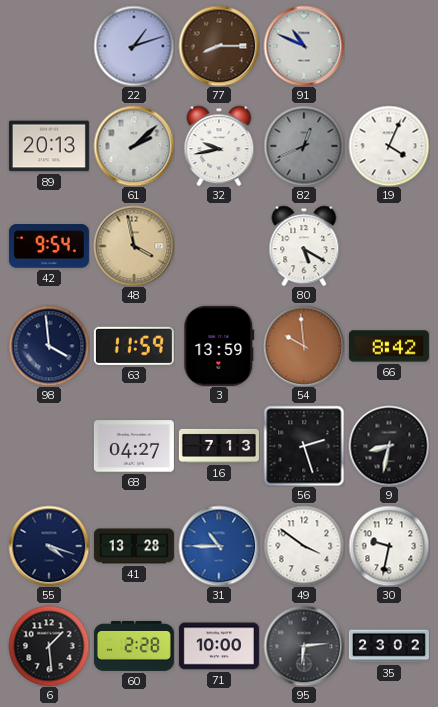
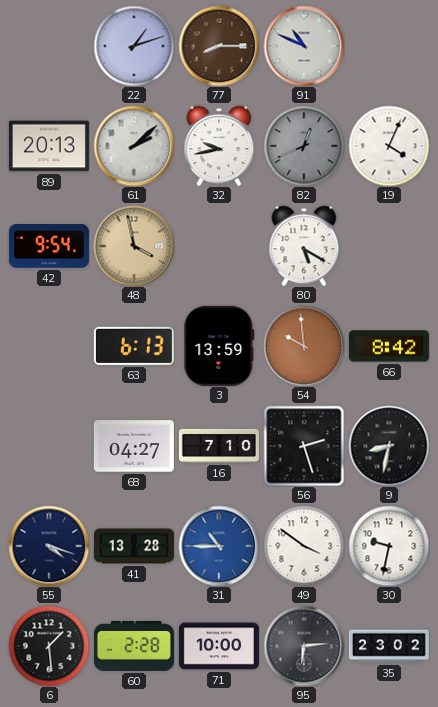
98: 3:59 -> none (49, 346)
63: 11:59 -> 6:13 (134, 346)
16: 7:13 -> 7:10 (219, 446)
